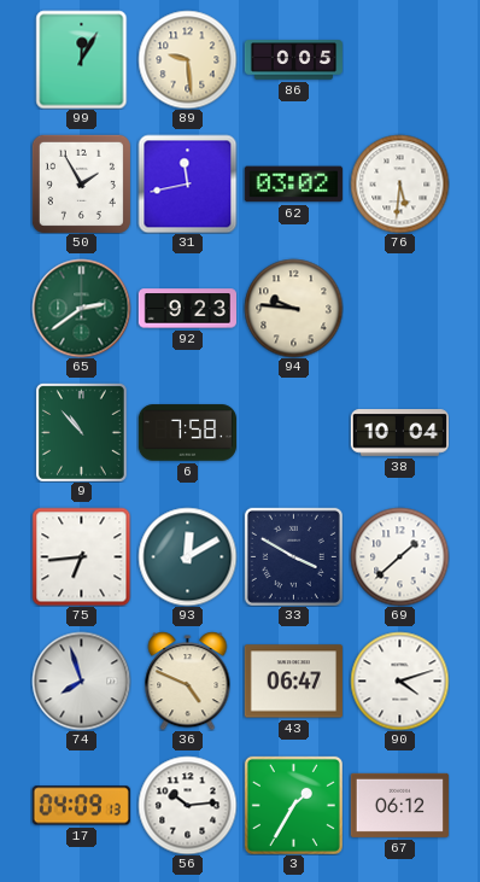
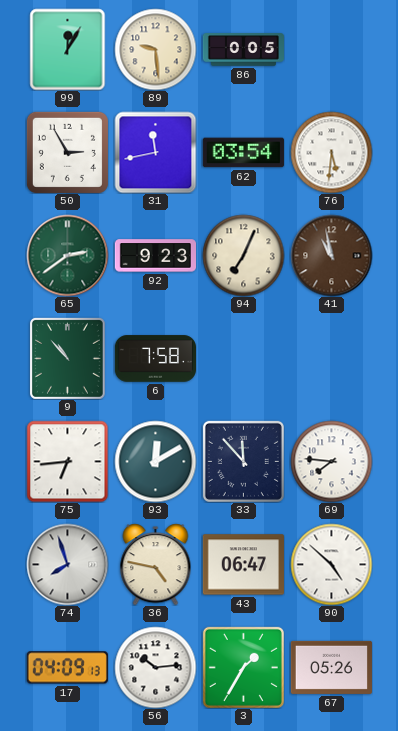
50: 1:55 -> 2:55 (67, 152)
62: 03:02 -> 03:54 (243, 153)
94: 9:46 -> 7:04 (243, 255)
41: none -> 10:58 (331, 255)
38: 10:04 -> none (399, 433)
33: 3:50 -> 11:53 (243, 461)
69: 1:38 -> 7:46 (331, 461)
36: 4:49 -> 4:47 (156, 564)
90: 4:12 -> 4:52 (331, 564)
67: 06:12 -> 05:26 (331, 667)
